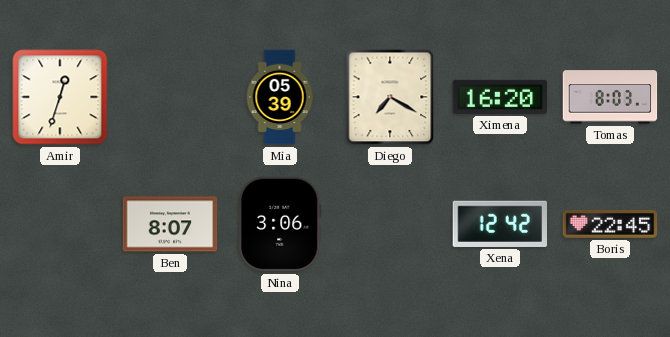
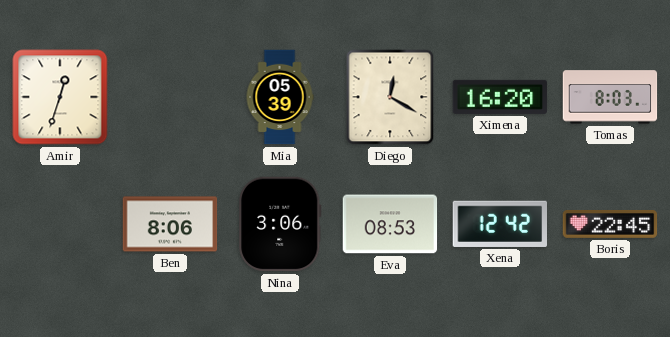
Diego: 7:20 -> 12:20 (390, 97)
Ben: 8:07 -> 8:06 (170, 224)
Eva: none -> 08:53 (390, 224)
